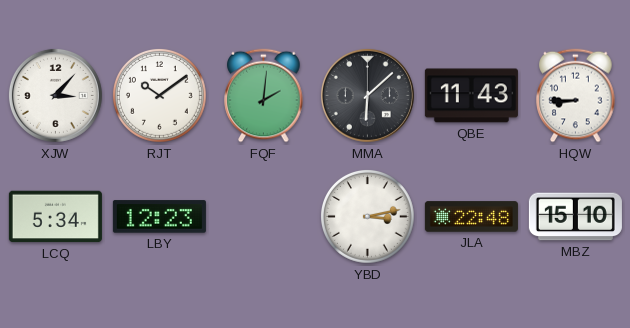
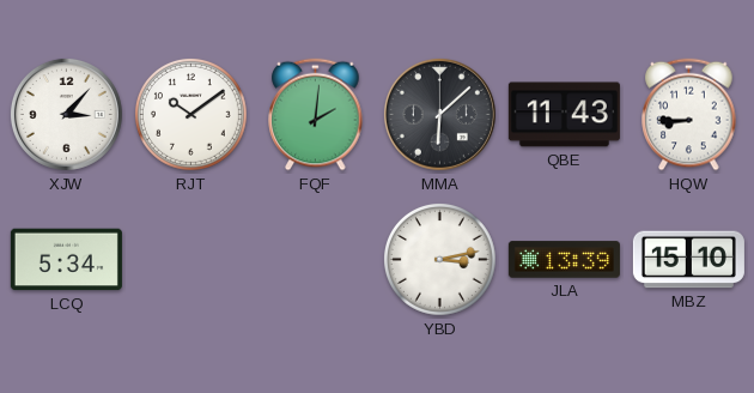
LBY: 12:23 -> none (159, 217)
JLA: 22:48 -> 13:39 (564, 260)
